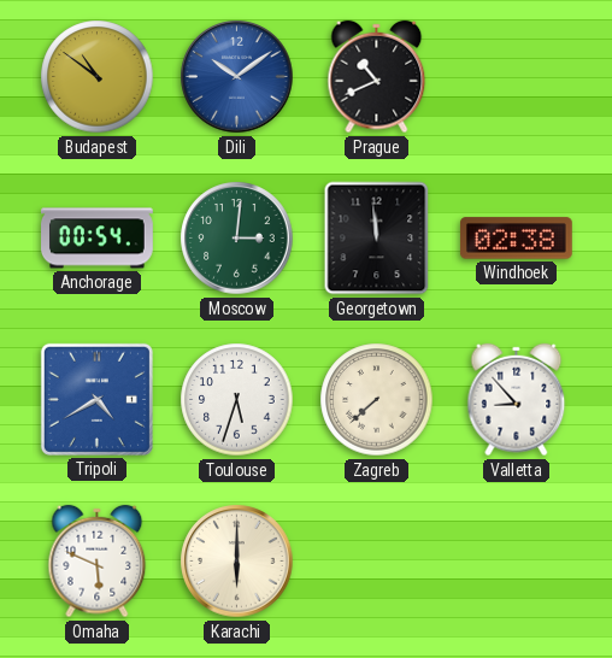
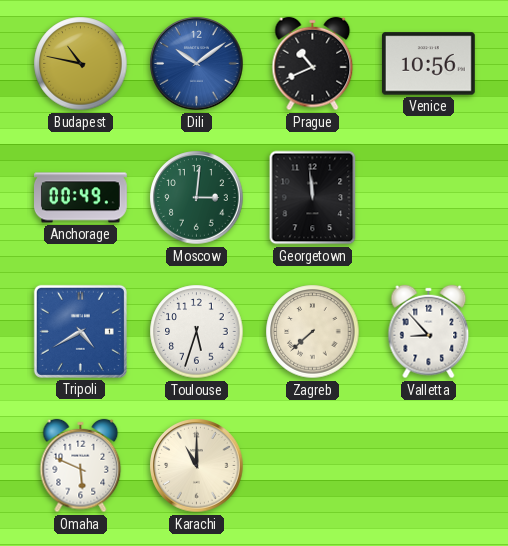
Budapest: 10:51 -> 10:47 (81, 64)
Venice: none -> 10:56 (428, 64)
Anchorage: 00:54 -> 00:49 (81, 198)
Windhoek: 02:38 -> none (516, 239)
Karachi: 6:00 -> 11:00 (197, 466)
